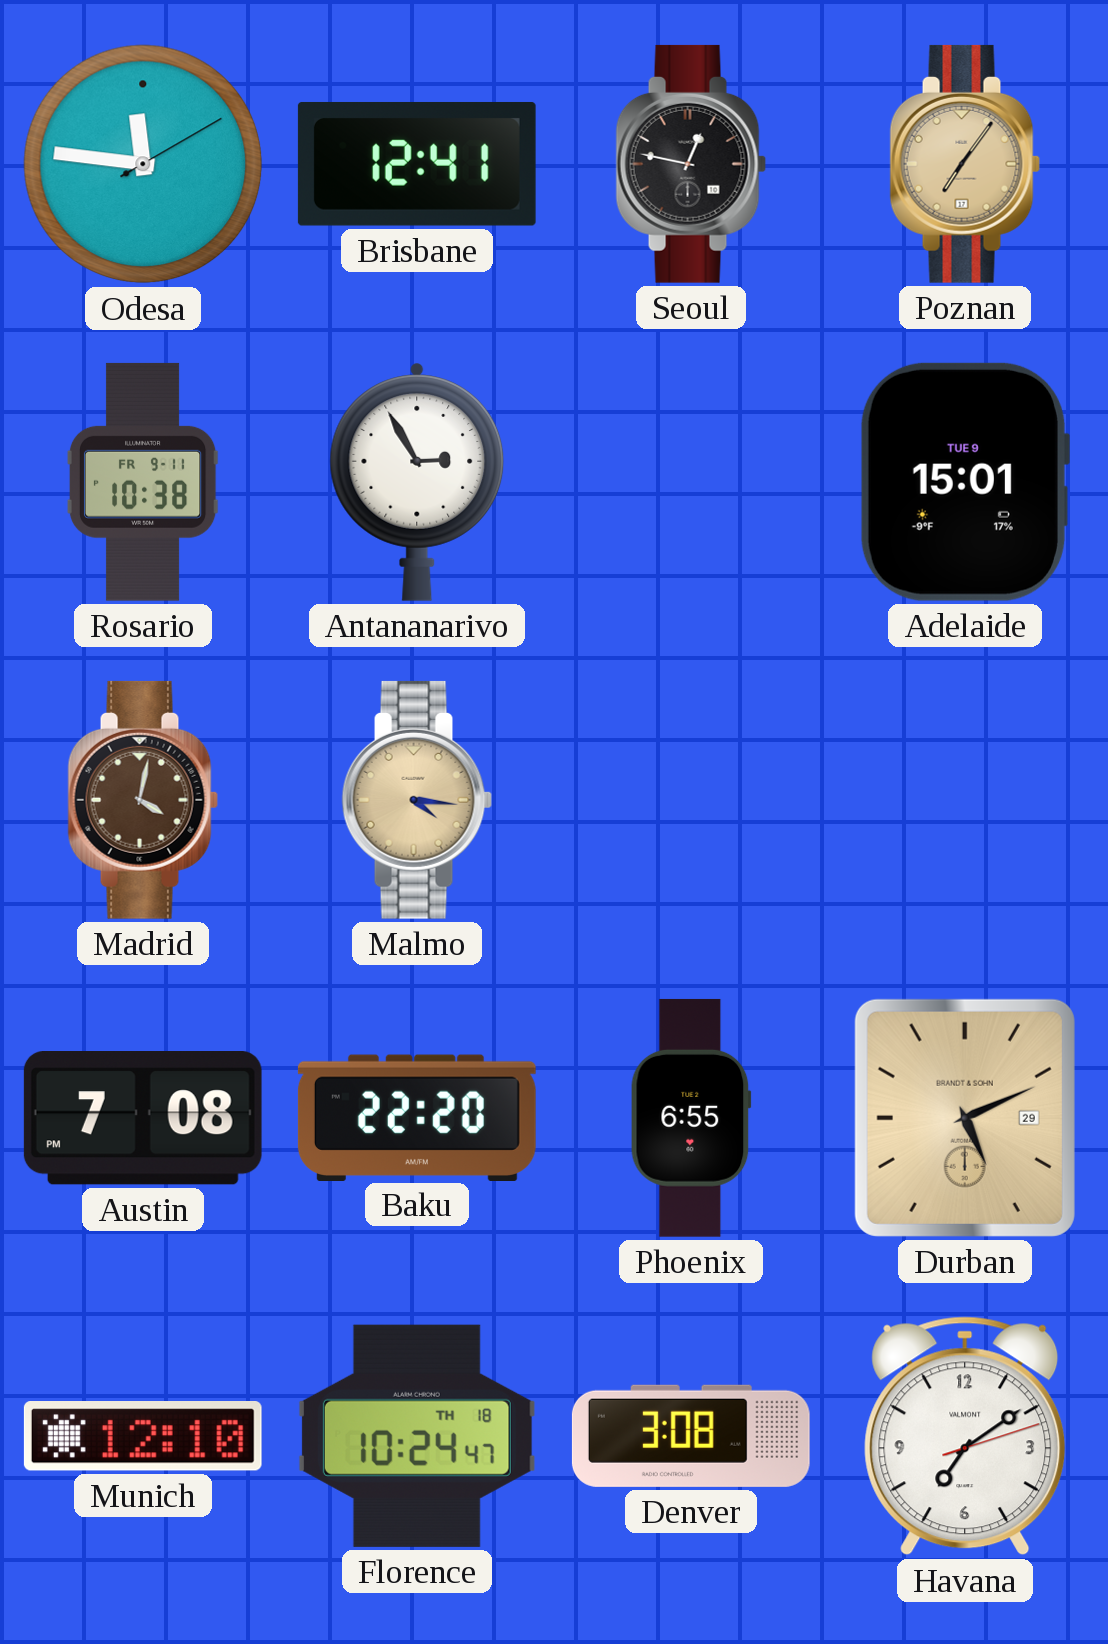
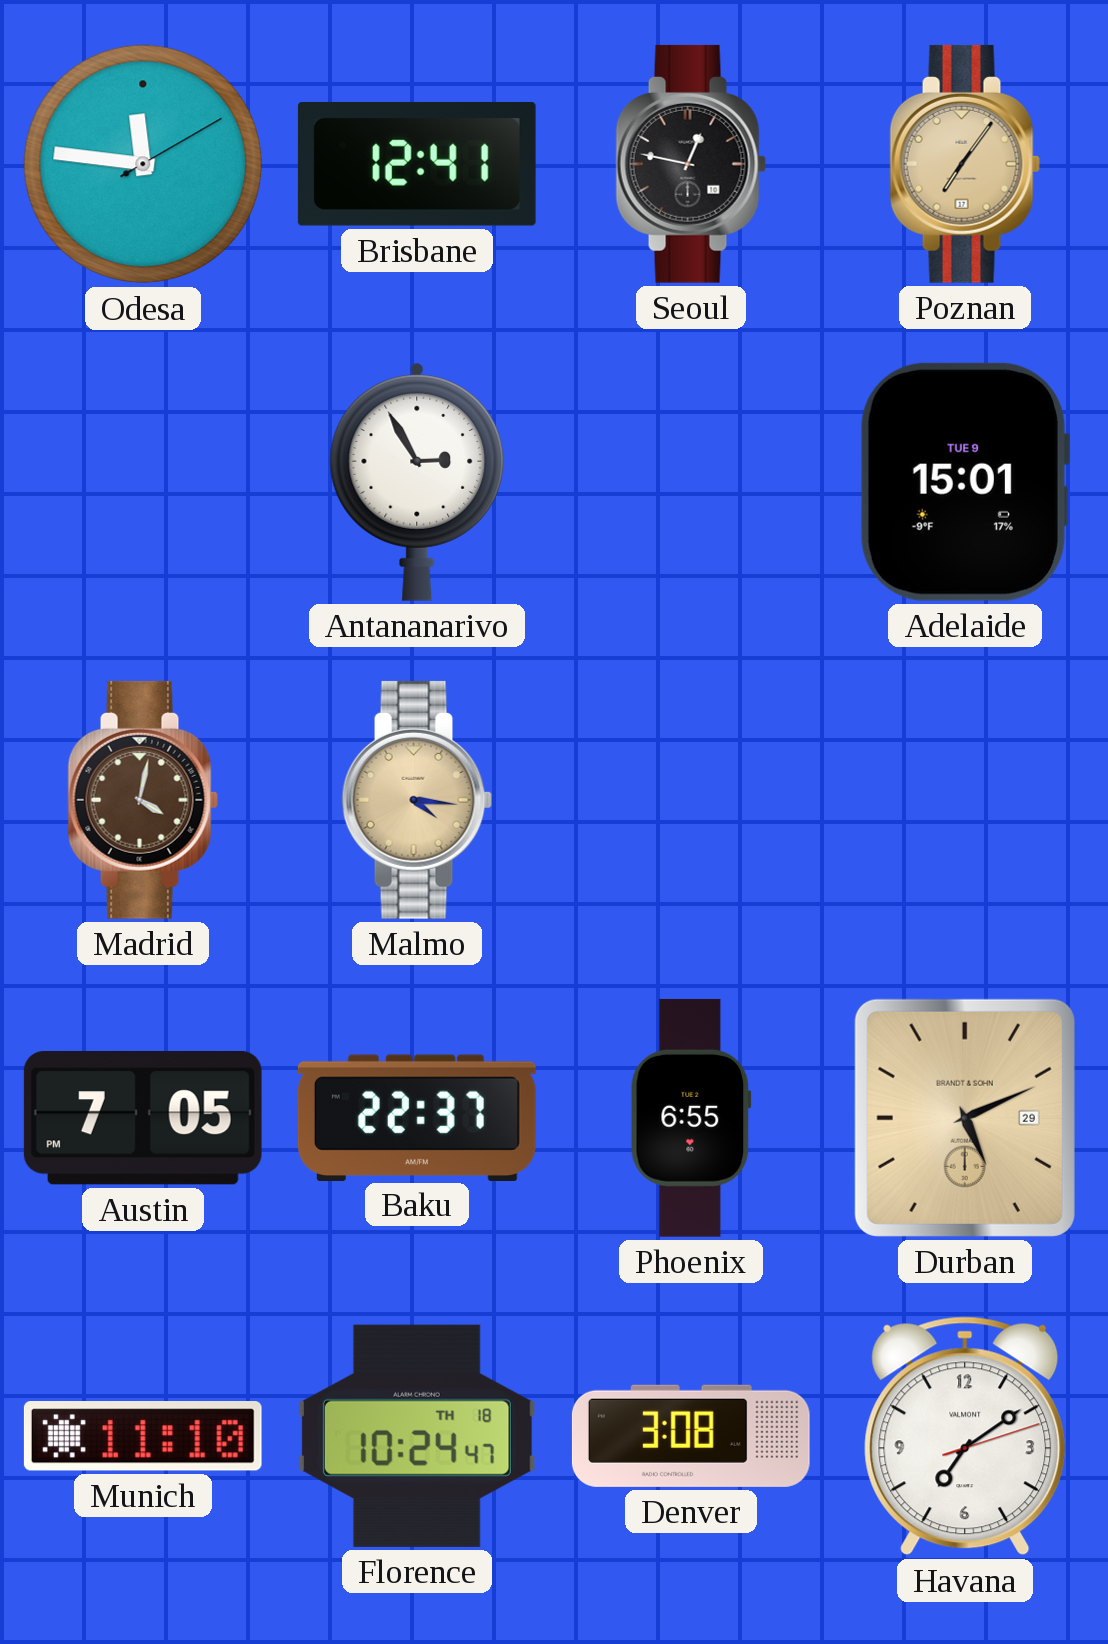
Rosario: 10:38 -> none (143, 482)
Austin: 7:08 -> 7:05 (143, 1119)
Baku: 22:20 -> 22:37 (417, 1117)
Munich: 12:10 -> 11:10 (143, 1437)
